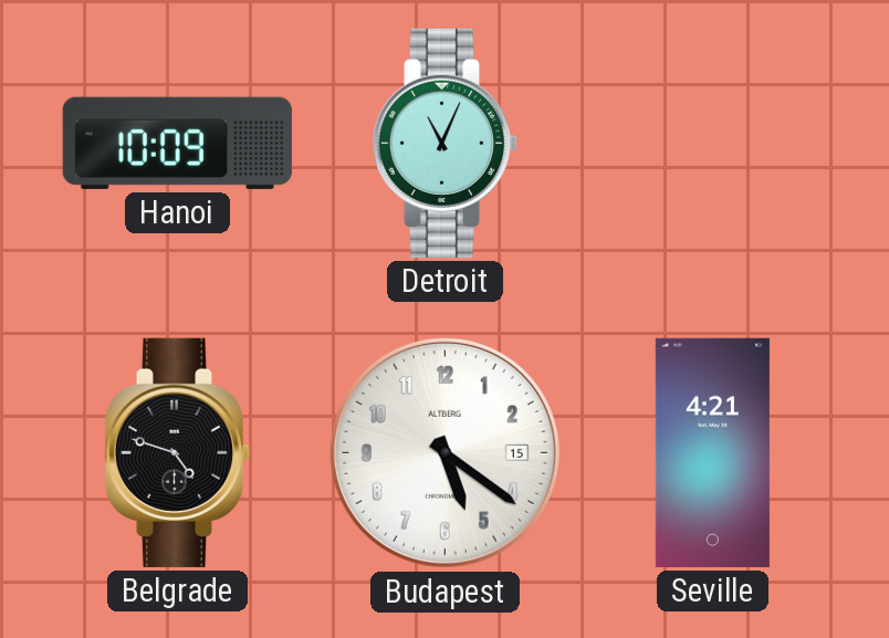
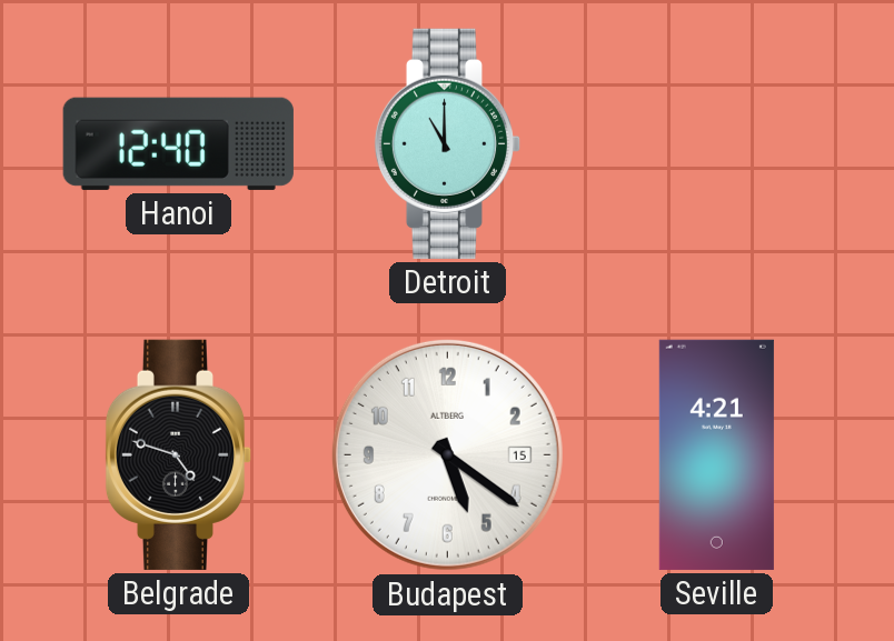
Hanoi: 10:09 -> 12:40 (178, 143)
Detroit: 11:04 -> 11:00 (448, 143)
